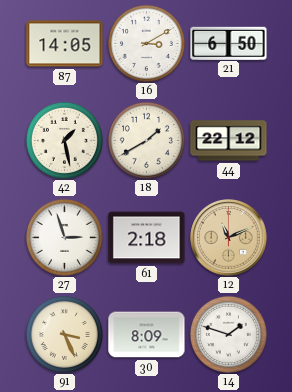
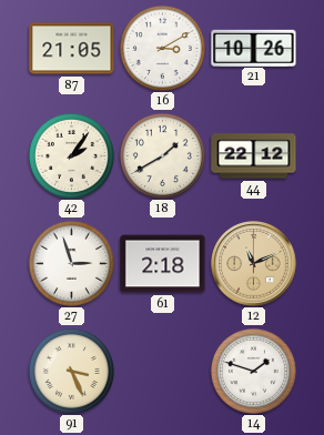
87: 14:05 -> 21:05 (72, 49)
21: 6:50 -> 10:26 (254, 48)
42: 1:28 -> 2:06 (71, 155)
30: 8:09 -> none (147, 335)
